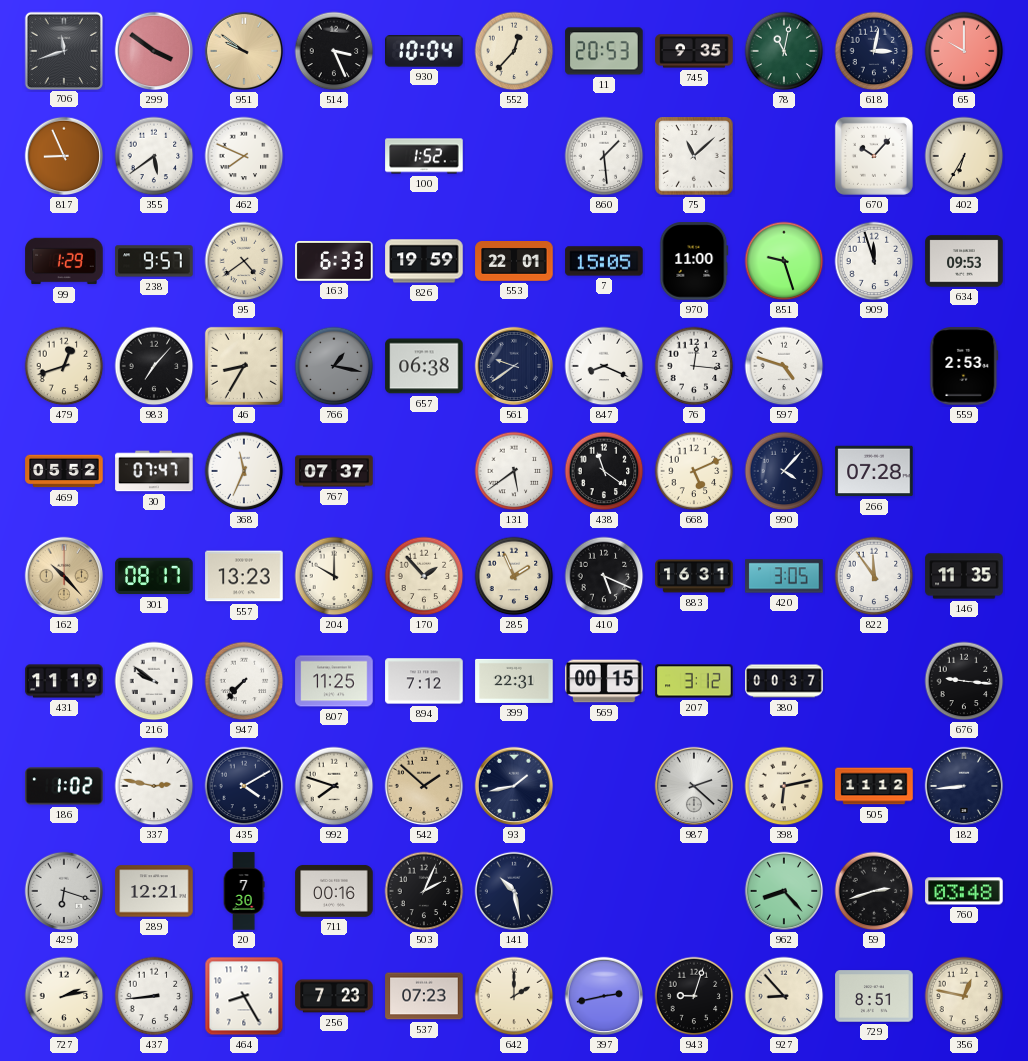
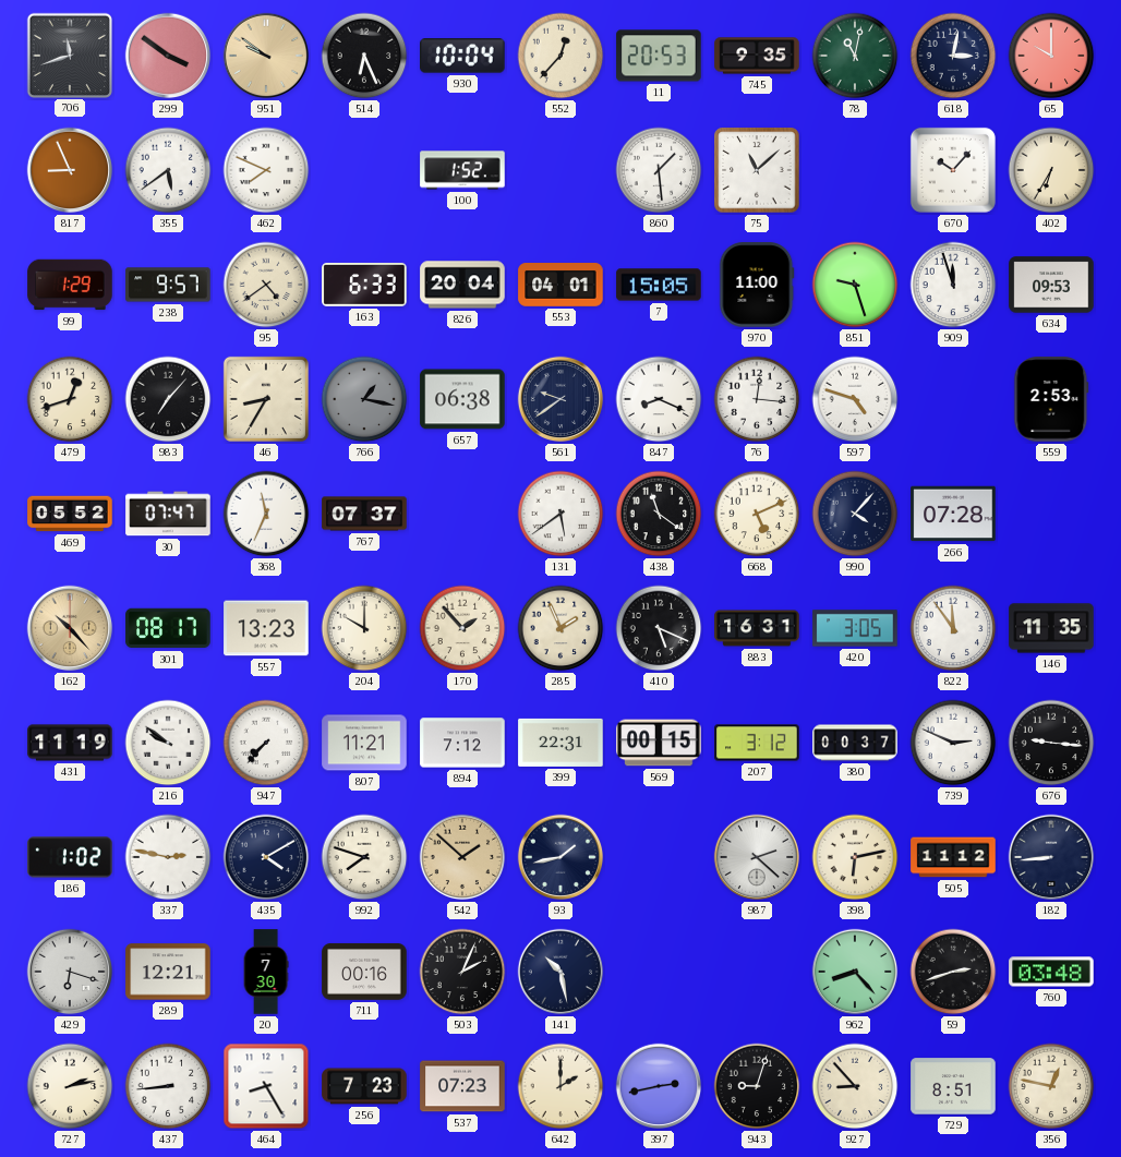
514: 3:26 -> 6:26 (364, 56)
826: 19:59 -> 20:04 (462, 285)
553: 22:01 -> 04:01 (560, 286)
807: 11:25 -> 11:21 (364, 743)
739: none -> 2:49 (953, 743)
